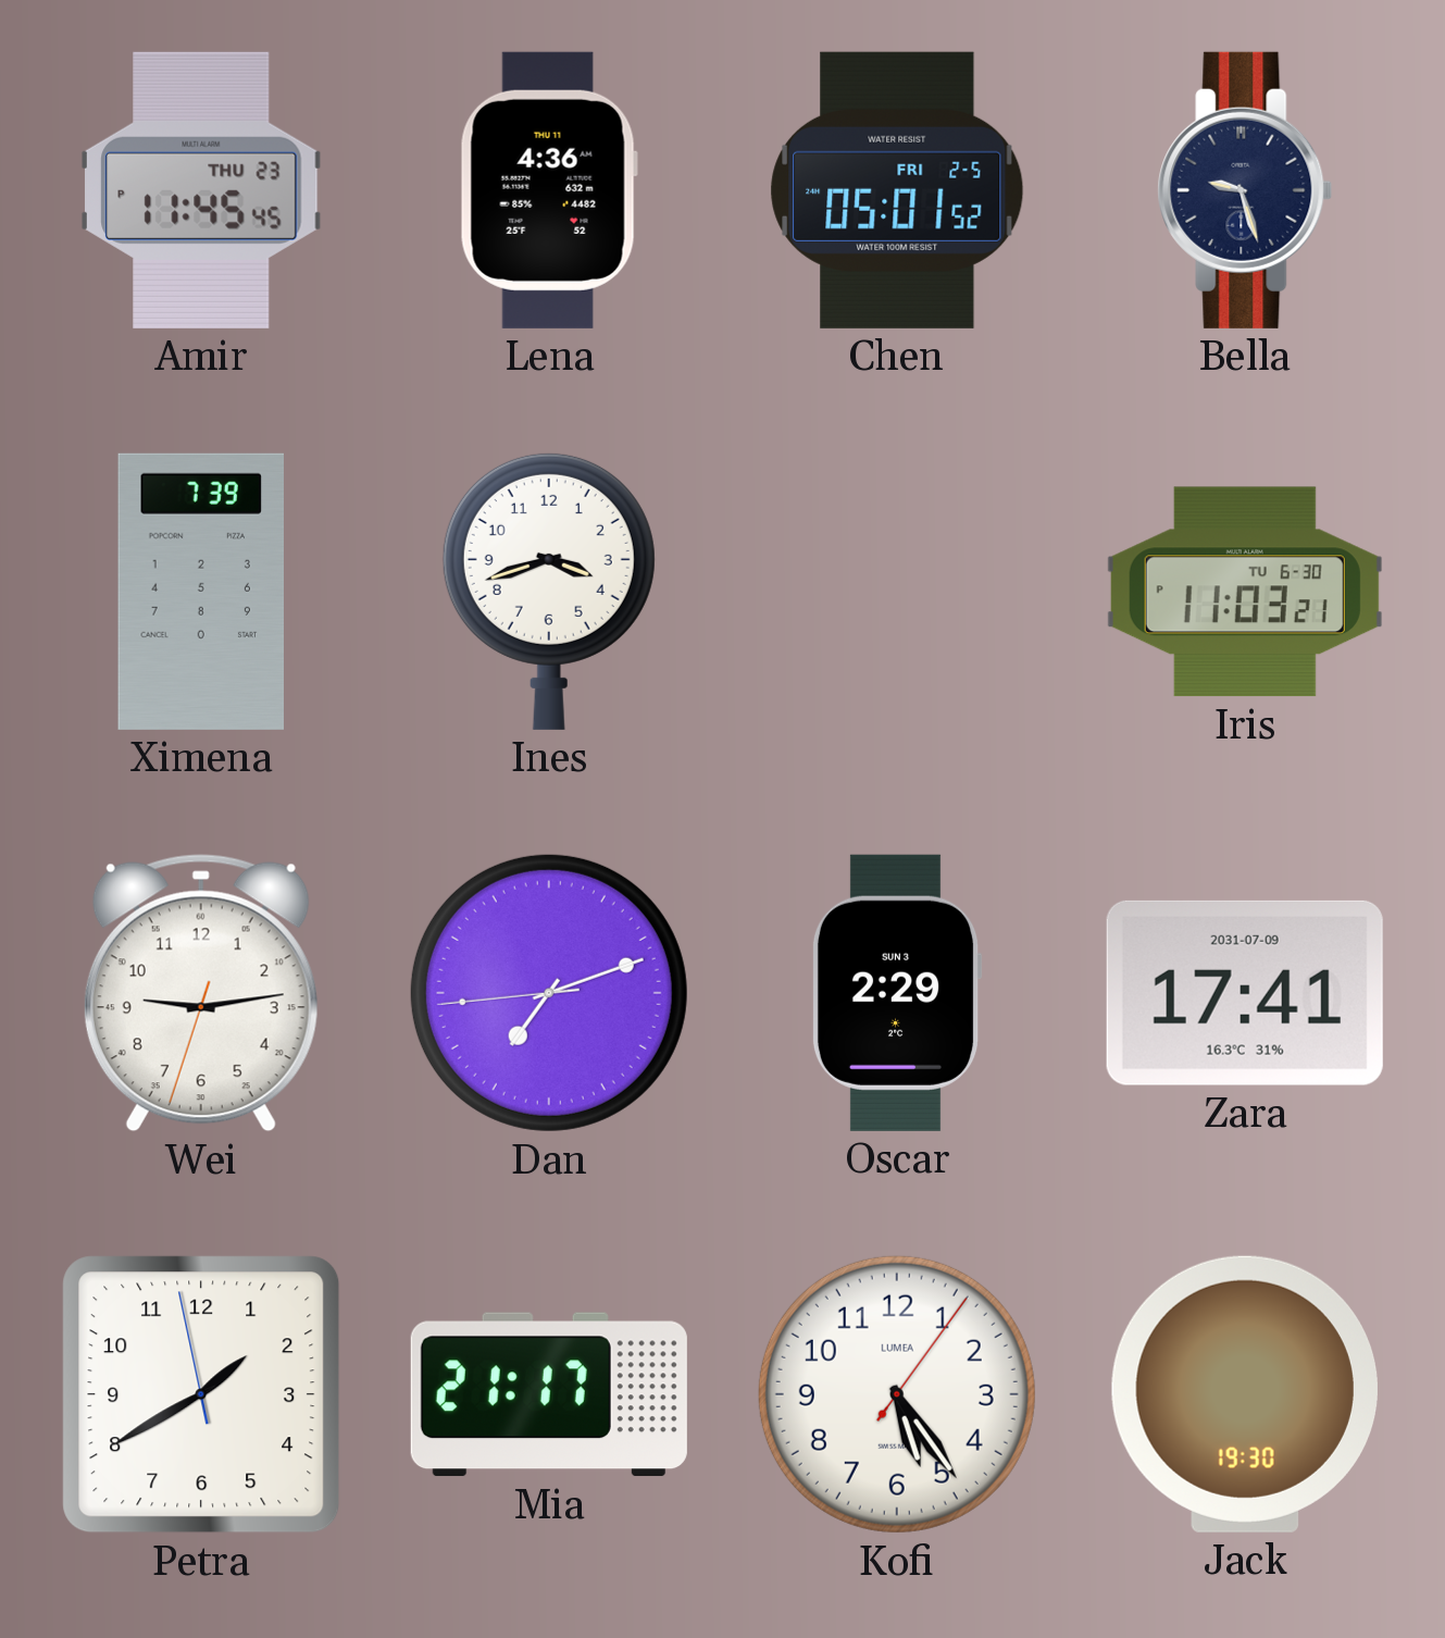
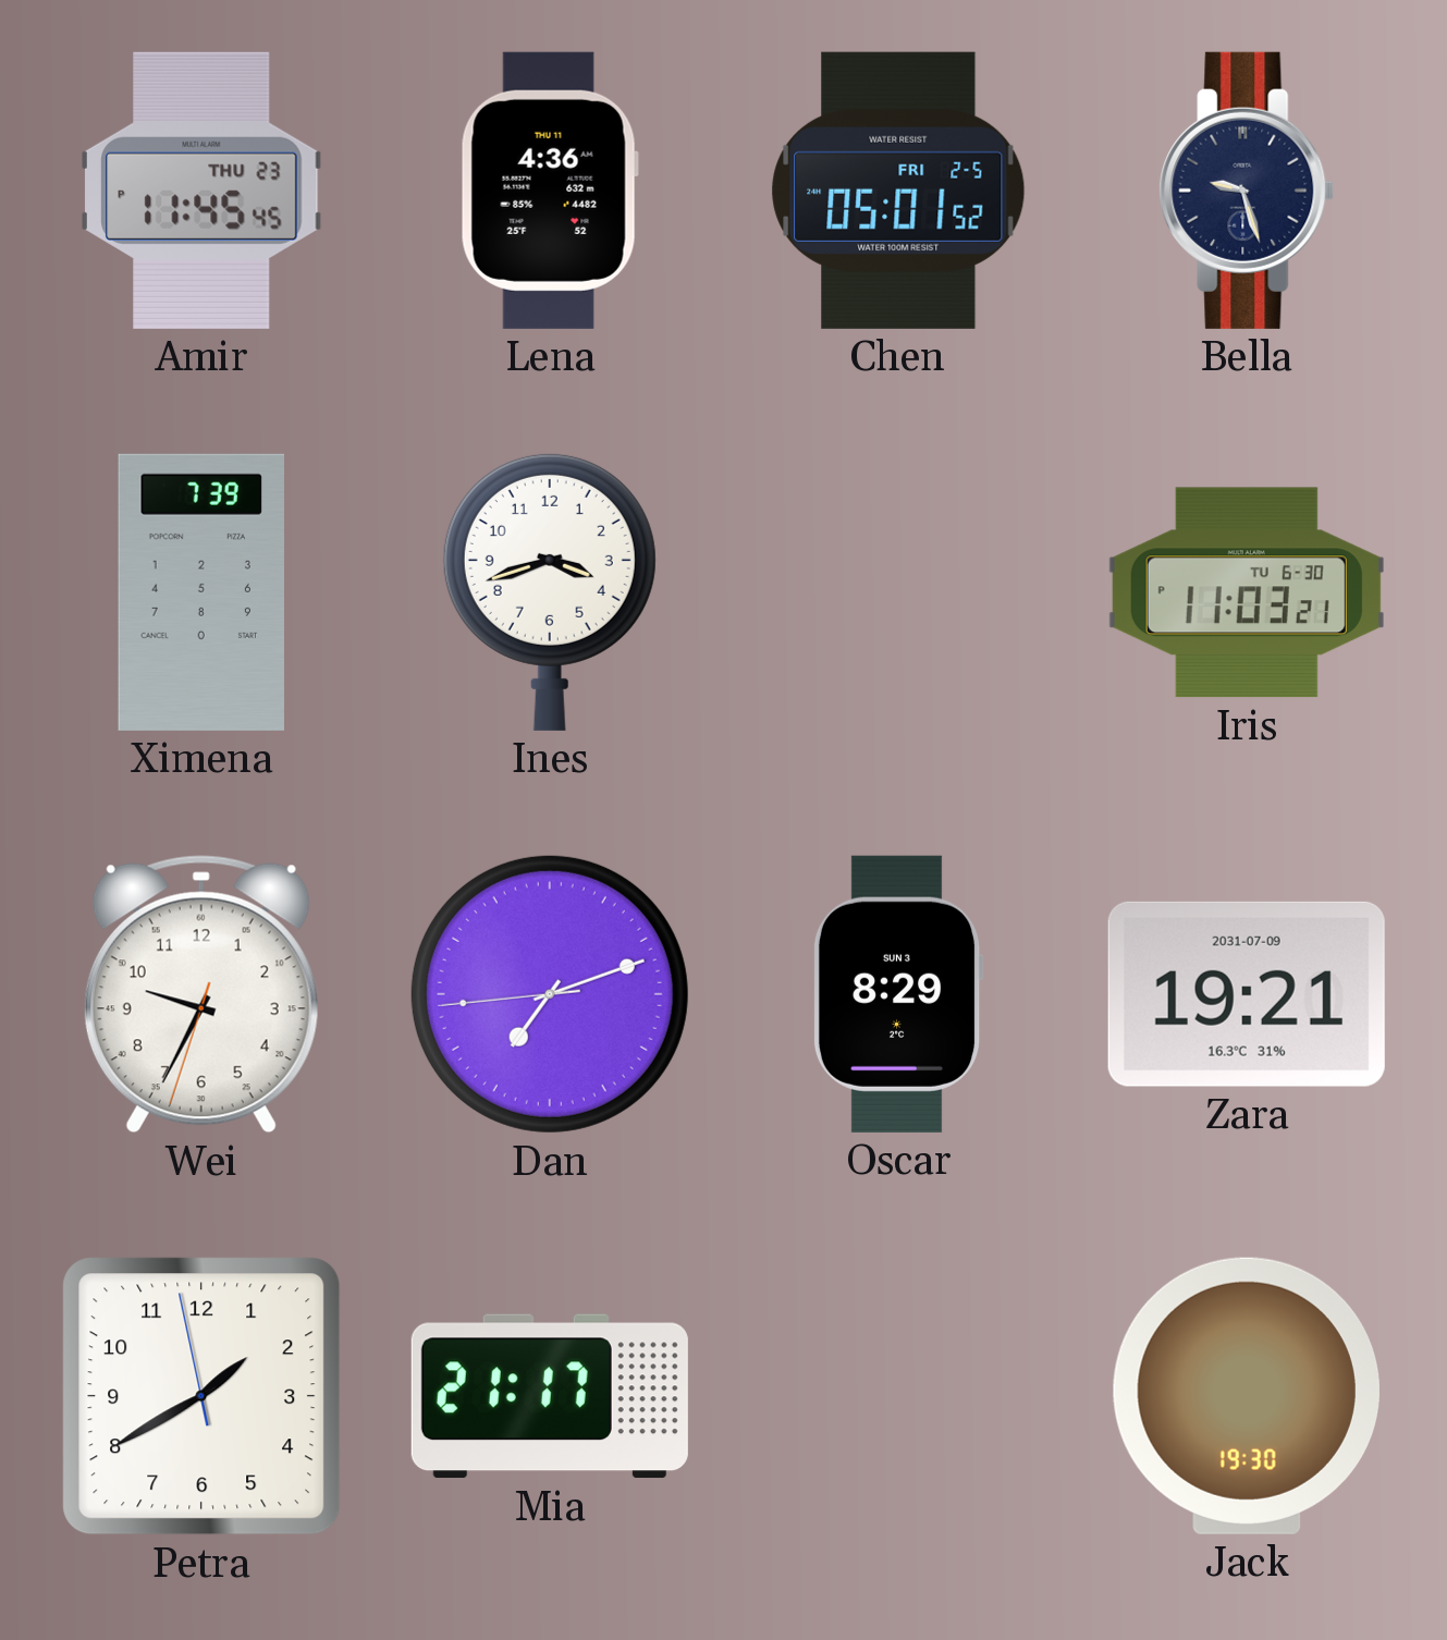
Wei: 9:13 -> 9:34 (201, 994)
Oscar: 2:29 -> 8:29 (898, 994)
Zara: 17:41 -> 19:21 (1247, 994)
Kofi: 5:24 -> none (897, 1394)
